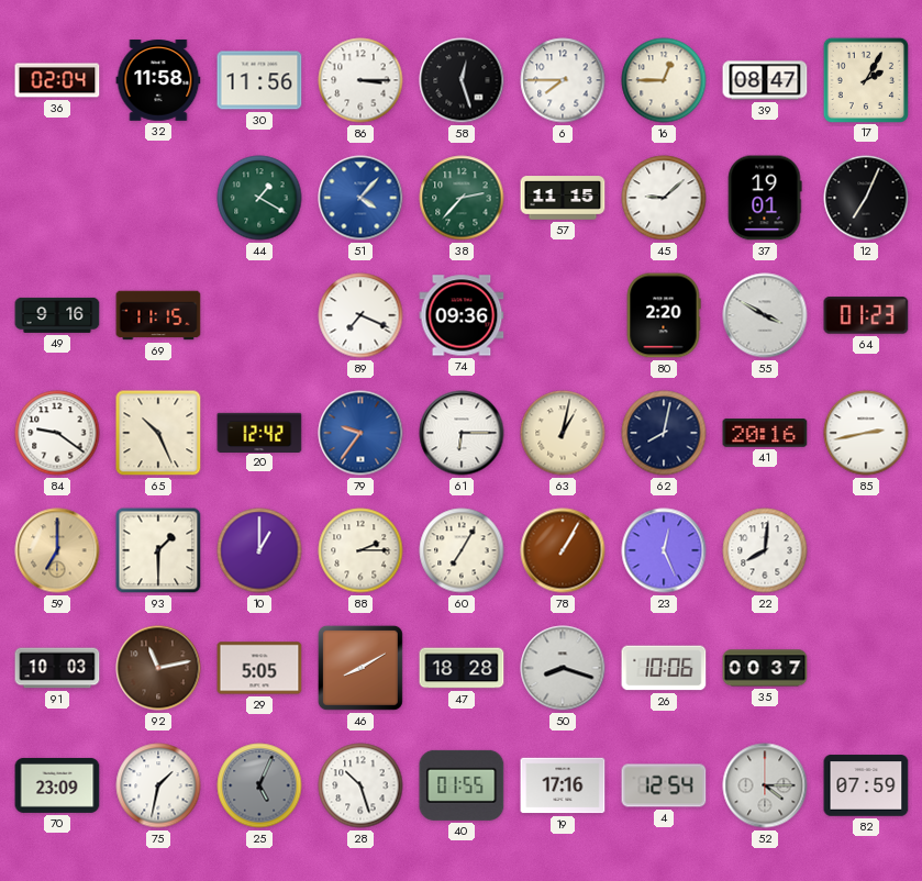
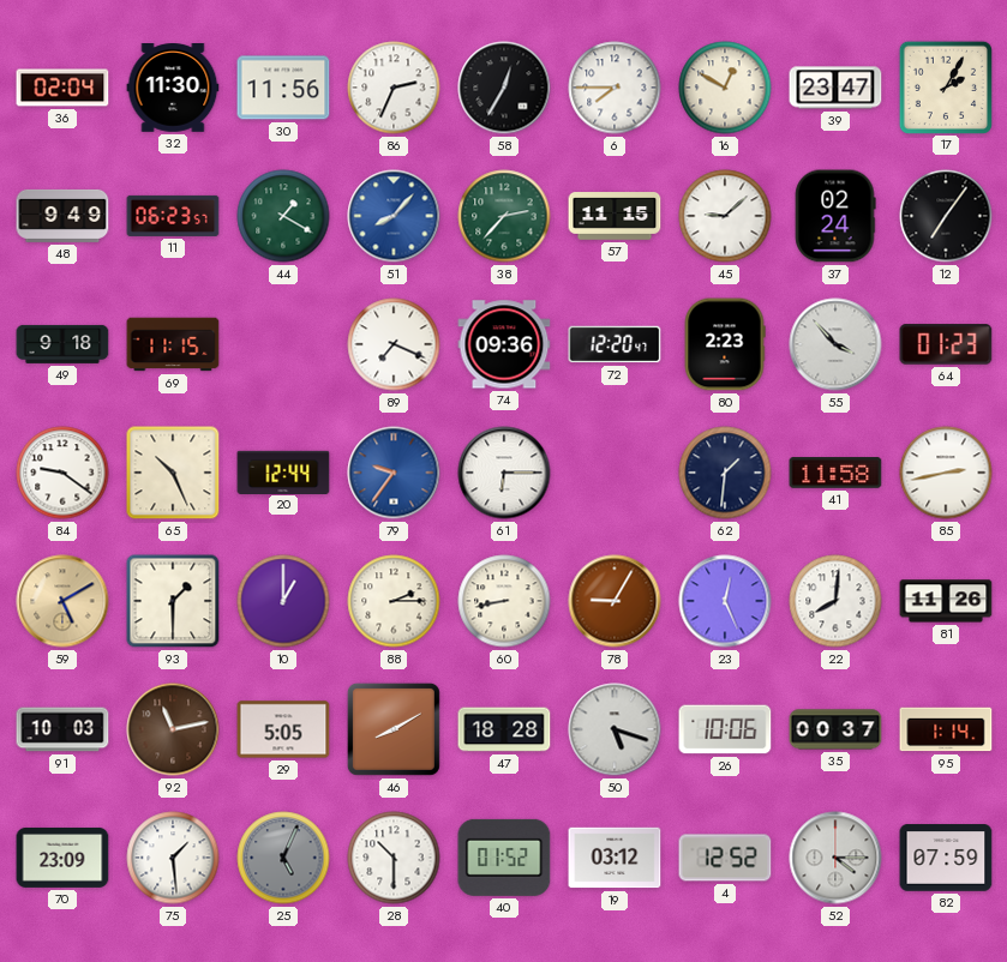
32: 11:58 -> 11:30 (173, 88)
86: 3:15 -> 2:34 (394, 88)
58: 12:27 -> 12:35 (504, 88)
16: 12:45 -> 12:50 (725, 88)
39: 08:47 -> 23:47 (835, 88)
48: none -> 9:49 (62, 216)
11: none -> 06:23 (173, 216)
51: 4:07 -> 8:07 (394, 216)
37: 19:01 -> 02:24 (835, 216)
12: 7:04 -> 7:06 (946, 216)
49: 9:16 -> 9:18 (62, 344)
72: none -> 12:20 (615, 344)
80: 2:20 -> 2:23 (725, 344)
55: 3:50 -> 3:53 (835, 344)
20: 12:42 -> 12:44 (283, 471)
63: 1:02 -> none (563, 433)
62: 8:02 -> 1:31 (725, 473)
41: 20:16 -> 11:58 (835, 473)
59: 7:00 -> 5:10 (62, 601)
60: 7:05 -> 8:43 (504, 601)
78: 1:05 -> 9:05 (615, 601)
81: none -> 11:26 (946, 601)
50: 8:18 -> 5:18 (615, 729)
95: none -> 1:14 (946, 729)
75: 1:32 -> 1:29 (173, 858)
28: 10:27 -> 10:30 (394, 858)
40: 01:55 -> 01:52 (504, 858)
19: 17:16 -> 03:12 (615, 858)
4: 12:54 -> 12:52 (725, 858)
